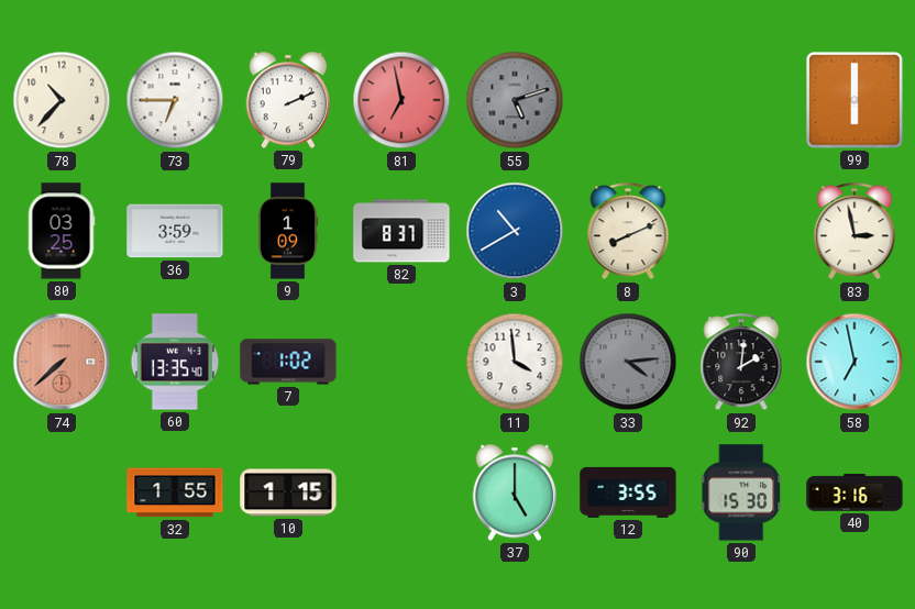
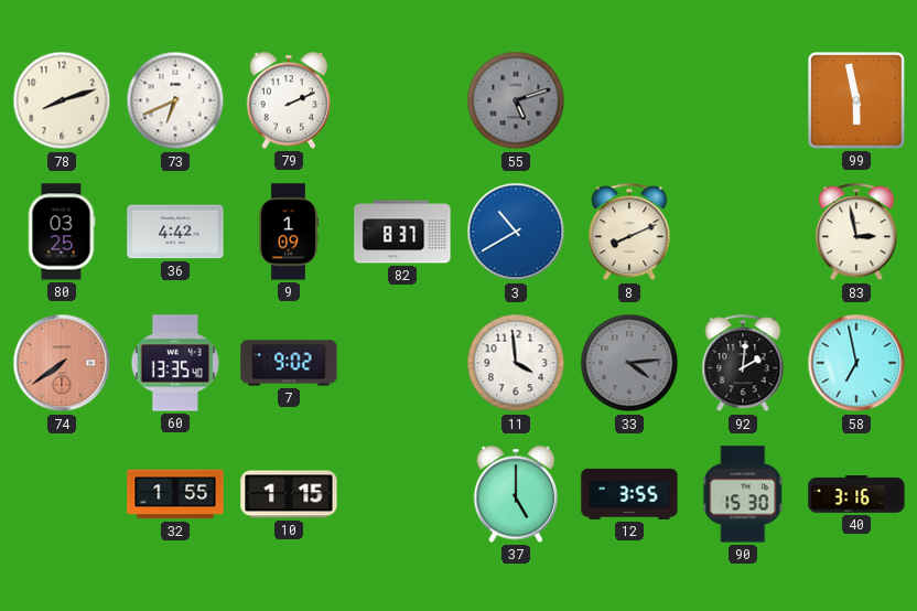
78: 10:37 -> 8:12 (62, 100)
73: 6:45 -> 6:41 (175, 100)
81: 6:58 -> none (401, 100)
99: 6:00 -> 5:58 (856, 100)
36: 3:59 -> 4:42 (175, 232)
74: 7:38 -> 7:39 (62, 363)
7: 1:02 -> 9:02 (289, 363)
